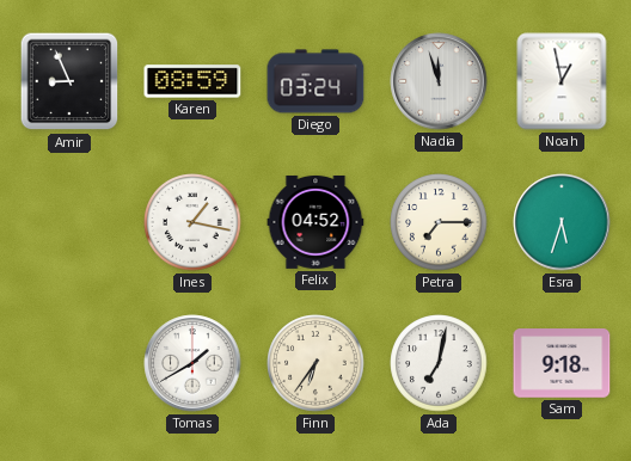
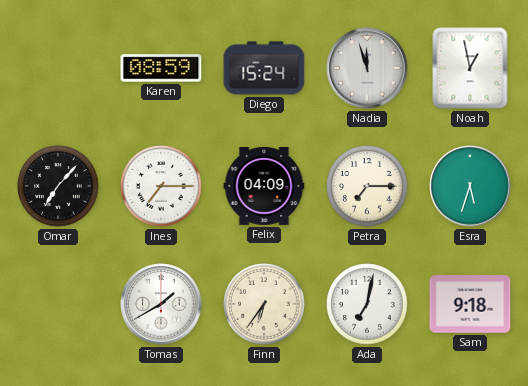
Amir: 8:56 -> none (69, 81)
Diego: 03:24 -> 15:24 (264, 68)
Omar: none -> 7:07 (58, 186)
Ines: 1:17 -> 7:15 (161, 186)
Felix: 04:52 -> 04:09 (264, 186)
